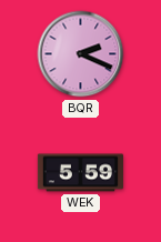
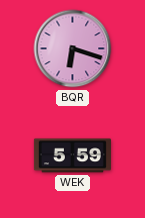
BQR: 2:19 -> 6:18 (73, 49)
